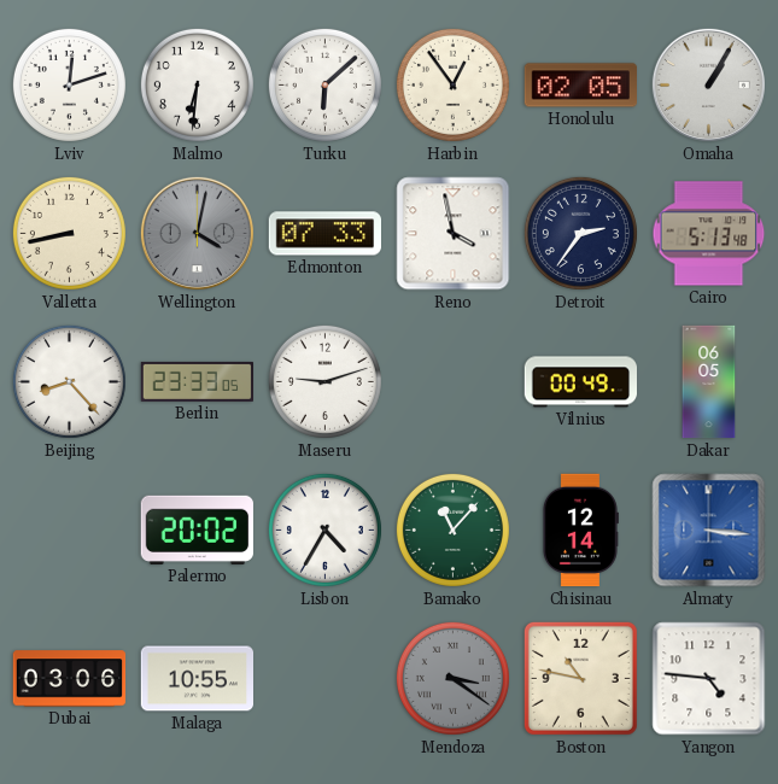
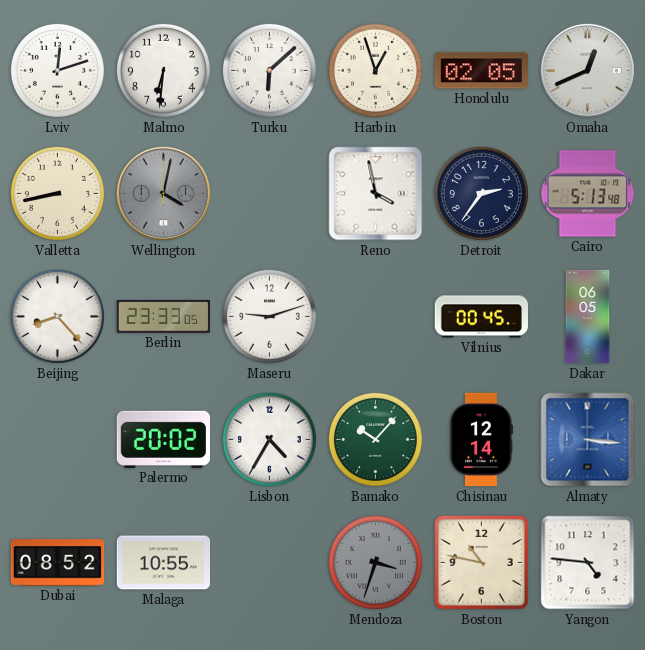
Harbin: 12:54 -> 12:57 (375, 70)
Omaha: 1:05 -> 12:41 (587, 70)
Edmonton: 07:33 -> none (324, 234)
Vilnius: 00:49 -> 00:45 (482, 317)
Bamako: 11:07 -> 10:07 (375, 439)
Dubai: 03:06 -> 08:52 (58, 563)
Mendoza: 3:21 -> 3:33 (375, 562)
